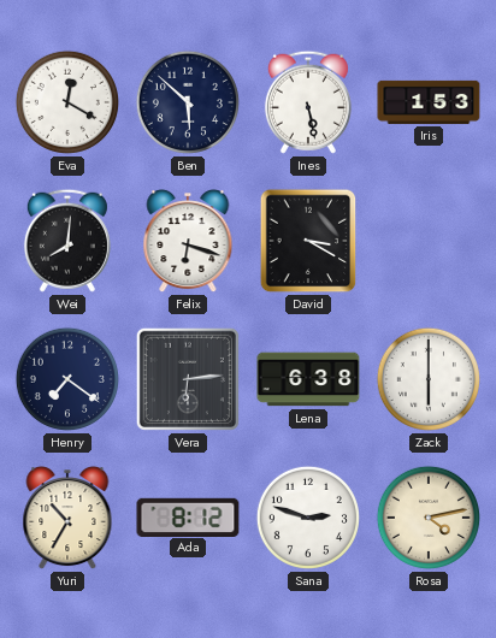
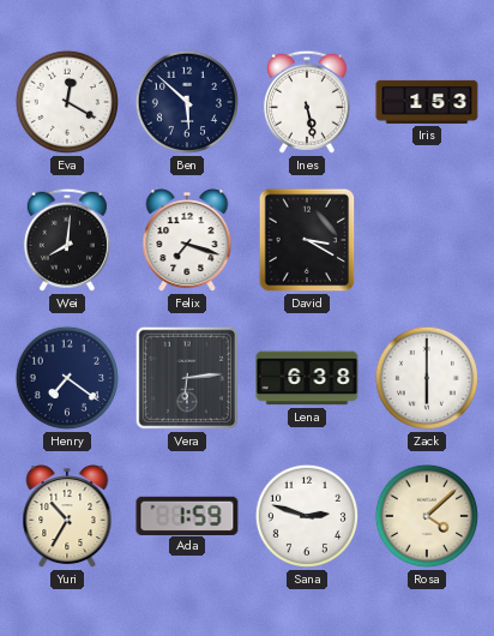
Felix: 6:18 -> 7:18 (187, 241)
Ada: 8:12 -> 1:59 (187, 515)
Rosa: 4:13 -> 4:08 (427, 516)
